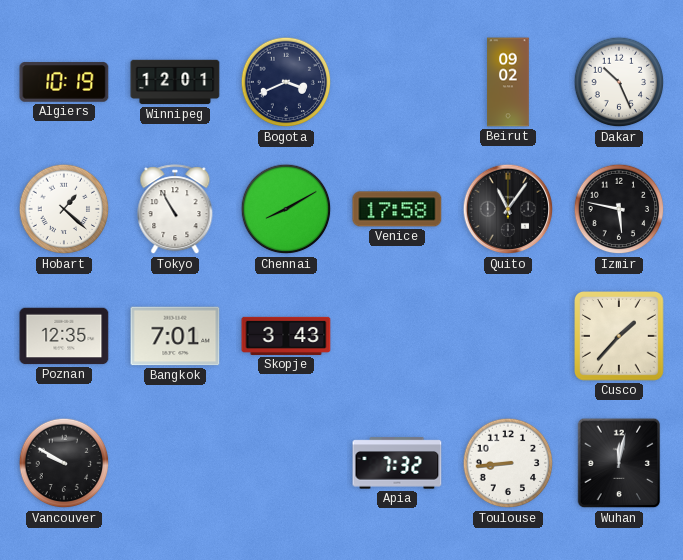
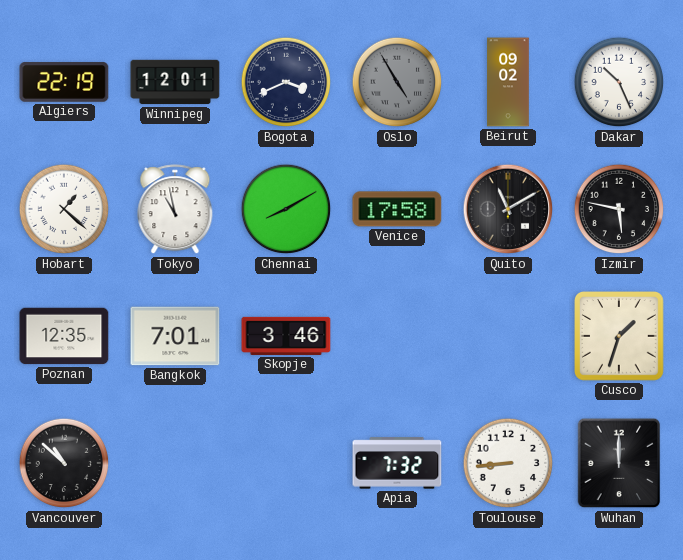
Algiers: 10:19 -> 22:19 (64, 82)
Oslo: none -> 4:55 (397, 82)
Tokyo: 10:55 -> 10:58 (175, 210)
Quito: 11:06 -> 11:10 (508, 209)
Skopje: 3:43 -> 3:46 (286, 336)
Cusco: 1:37 -> 1:33 (620, 337)
Vancouver: 9:50 -> 10:52 (64, 463)
Wuhan: 12:02 -> 12:00 (619, 463)
